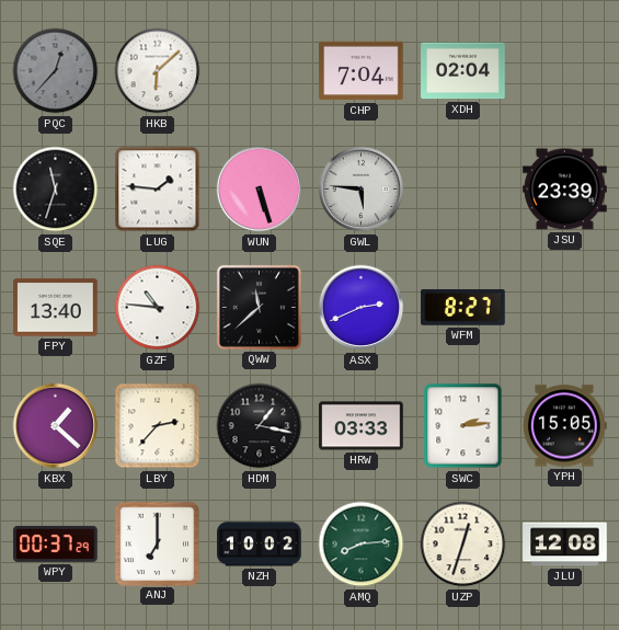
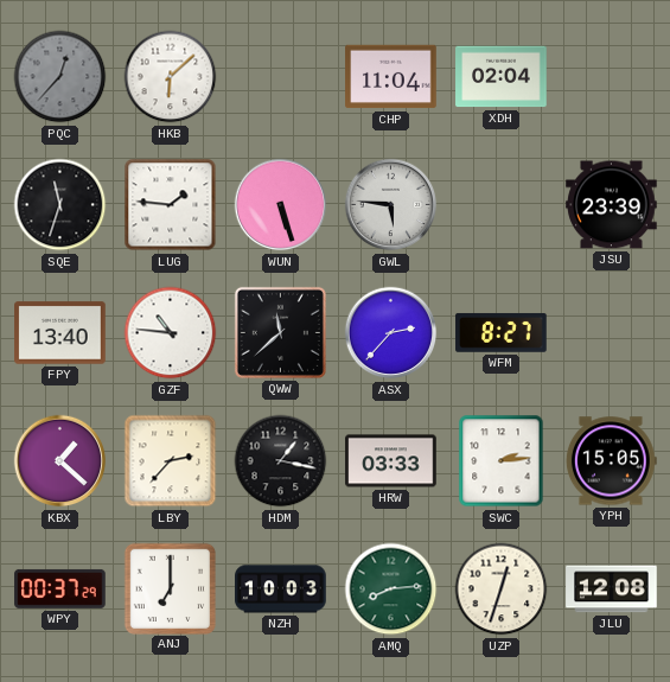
CHP: 7:04 -> 11:04 (391, 77)
ASX: 2:41 -> 2:37 (391, 333)
NZH: 10:02 -> 10:03 (281, 589)
